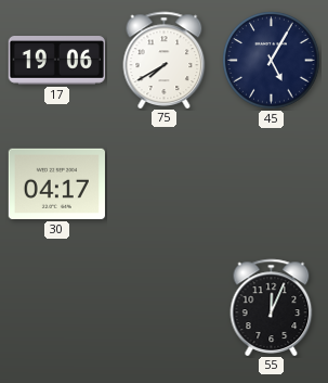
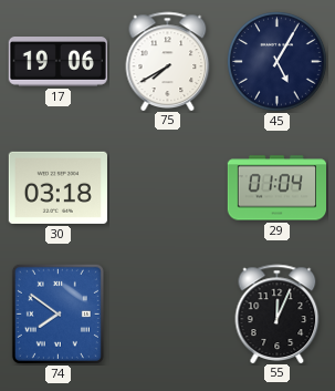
30: 04:17 -> 03:18 (57, 187)
29: none -> 01:04 (276, 188)
74: none -> 7:51 (57, 313)
